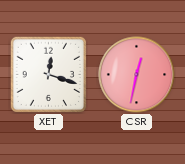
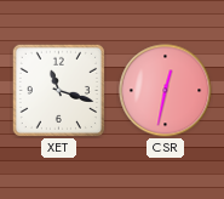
XET: 12:18 -> 11:18 (58, 90)
